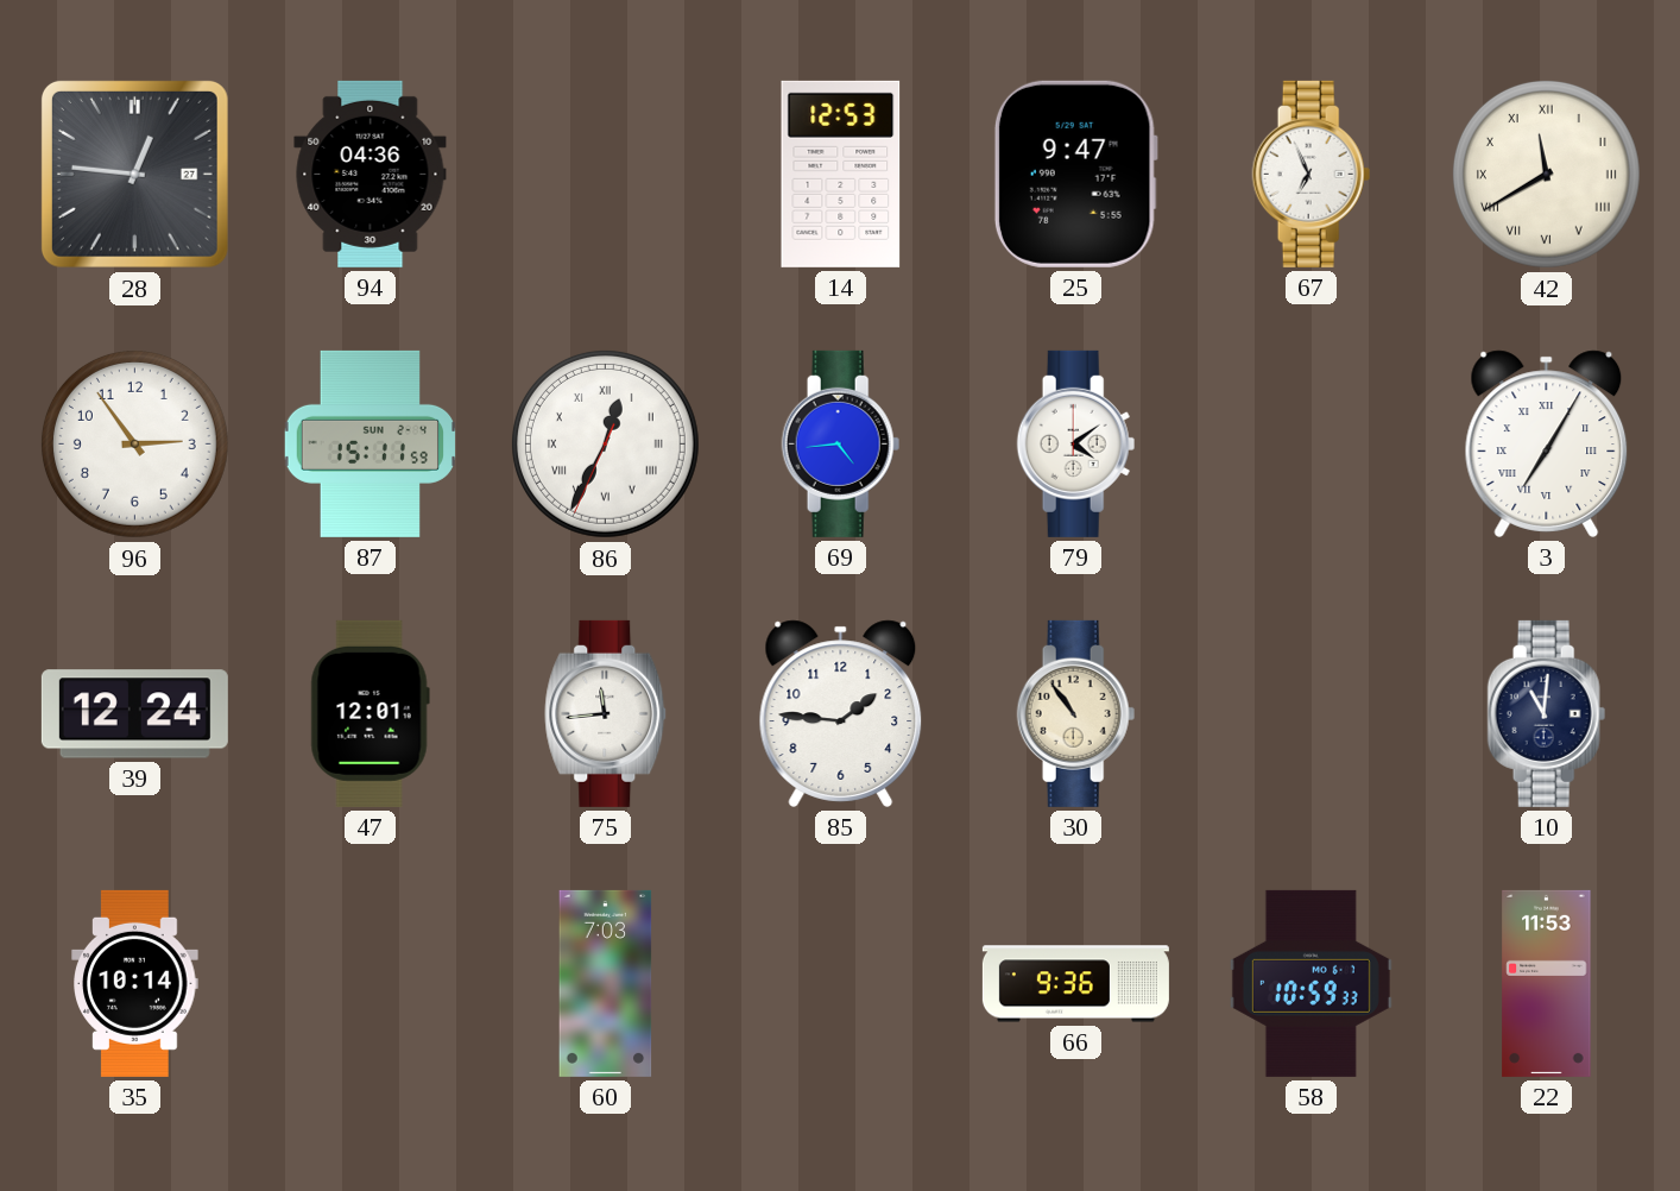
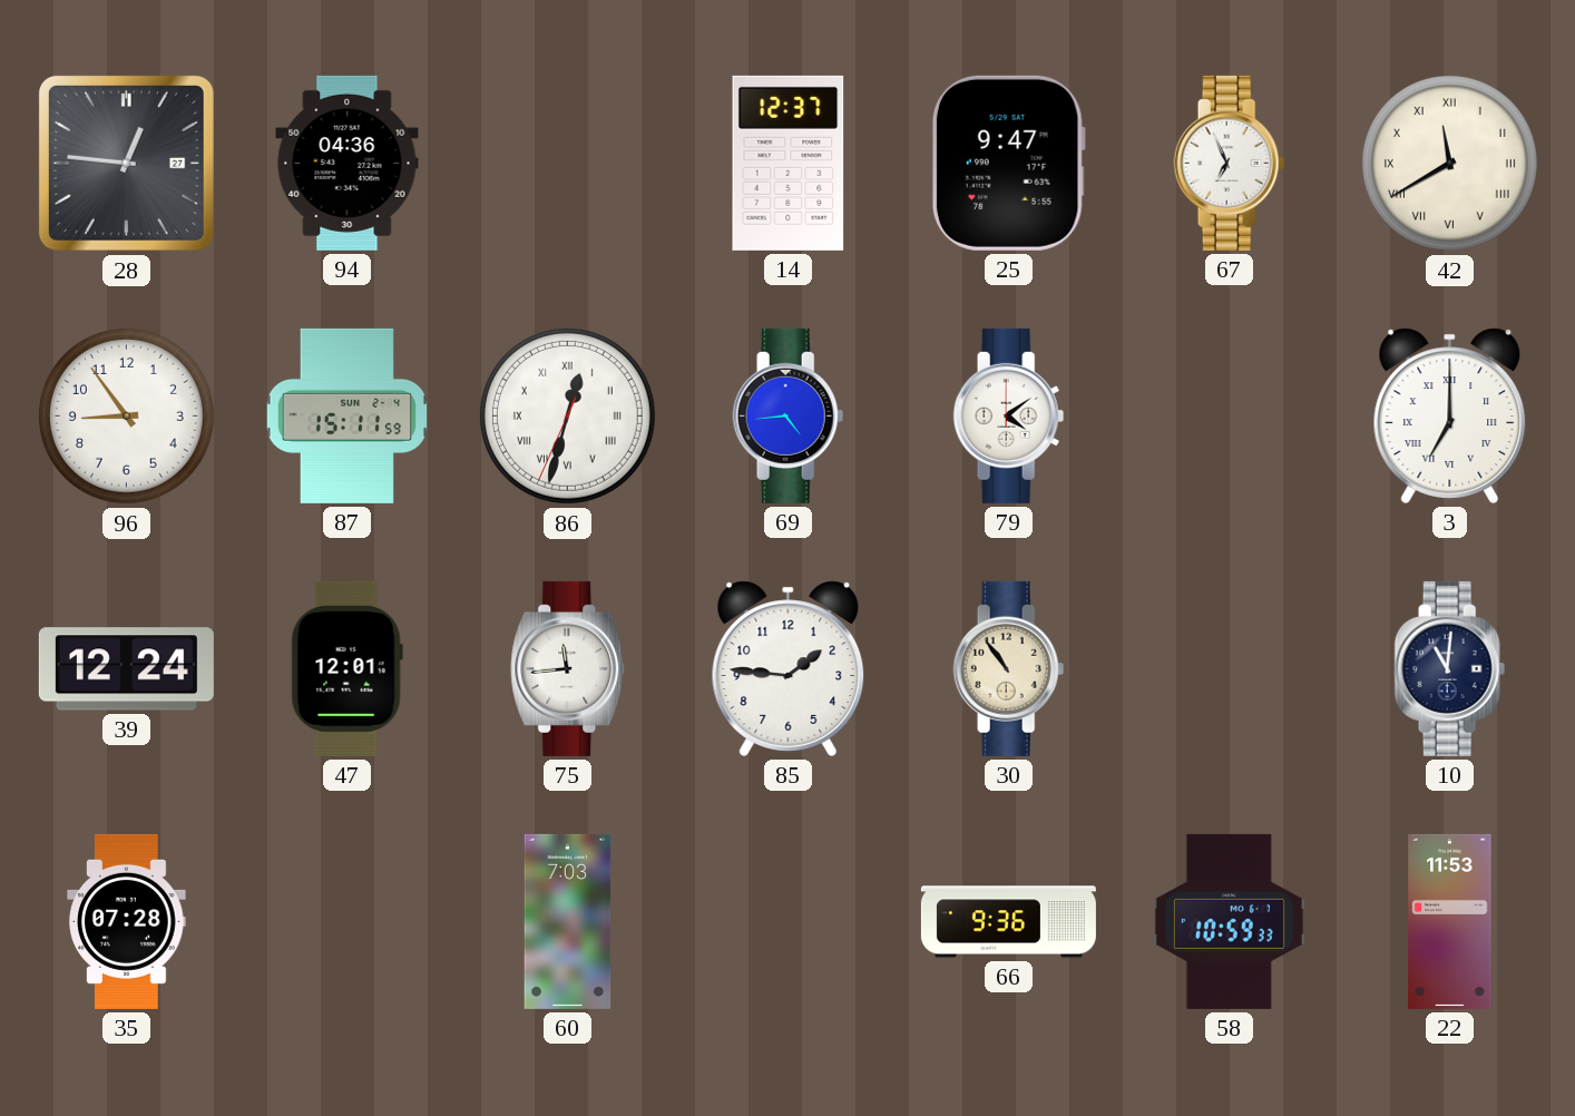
14: 12:53 -> 12:37 (789, 163)
96: 2:54 -> 8:54 (126, 415)
86: 12:34 -> 12:32 (567, 415)
3: 7:05 -> 7:00 (1450, 415)
35: 10:14 -> 07:28 (127, 921)
